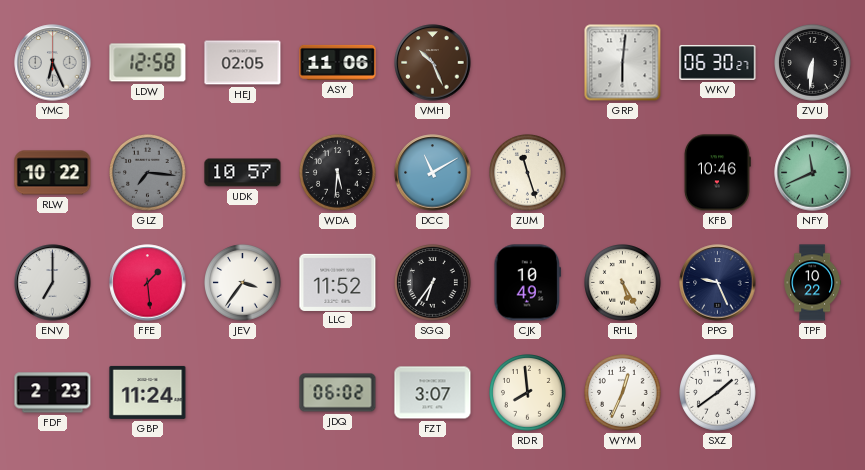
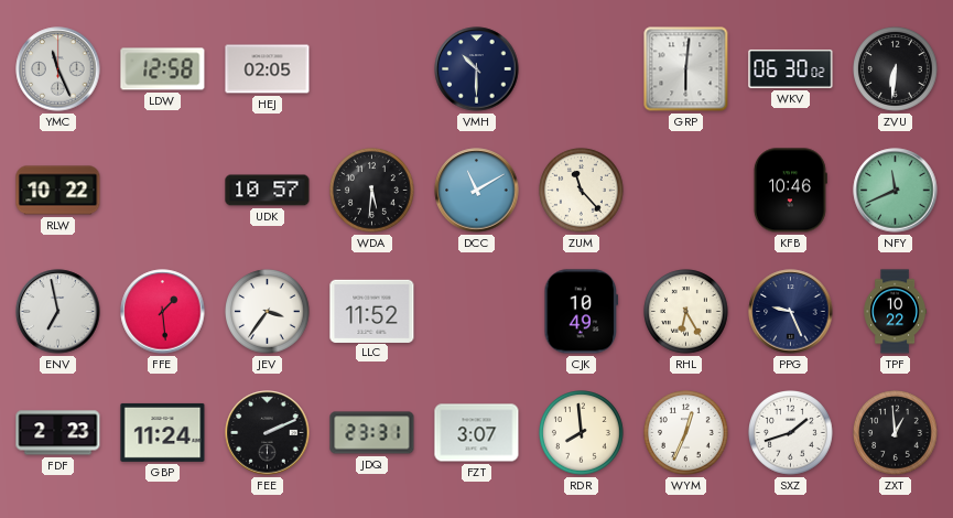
YMC: 6:26 -> 11:26 (58, 69)
ASY: 11:06 -> none (338, 62)
VMH: 10:26 -> 10:30 (477, 69)
VMH dial: brown -> navy (477, 69)
WKV: 06:30:27 -> 06:30:02 (791, 68)
GLZ: 7:16 -> none (148, 173)
ZUM: 11:27 -> 11:23 (582, 191)
ENV: 7:00 -> 6:58 (58, 312)
SGQ: 6:36 -> none (433, 283)
RHL: 5:25 -> 6:25 (686, 312)
FEE: none -> 2:11 (268, 433)
JDQ: 06:02 -> 23:31 (372, 433)
SXZ: 1:39 -> 1:42 (791, 433)
ZXT: none -> 12:59 (896, 433)
